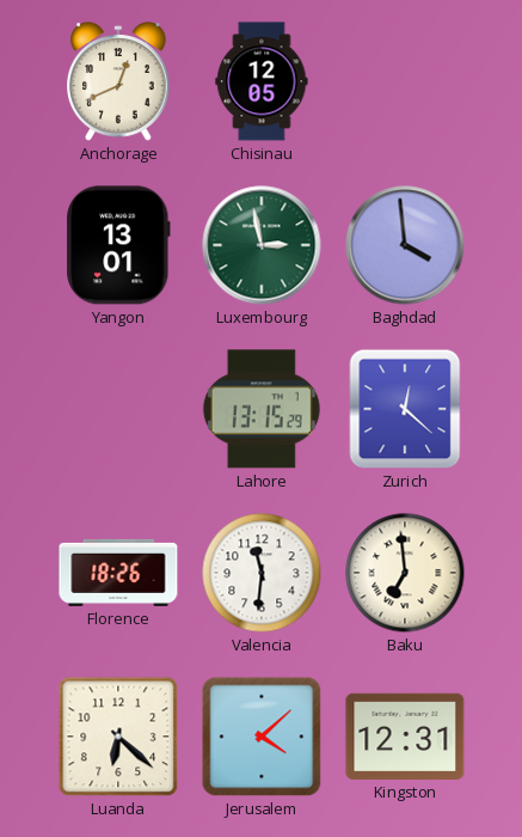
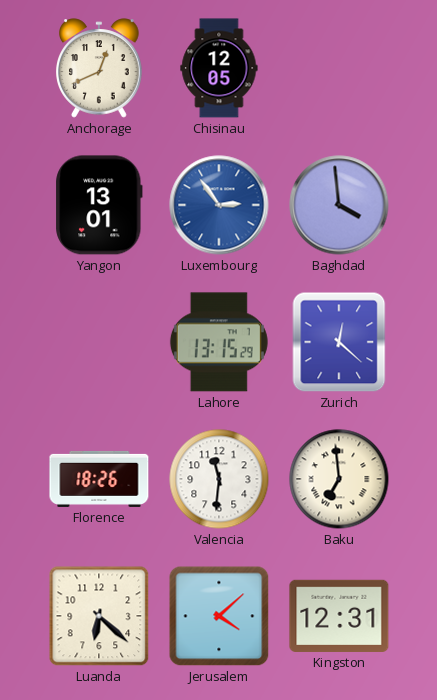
Luxembourg: 2:58 -> 2:54 (219, 205)
Luxembourg dial: green -> blue (219, 205)
